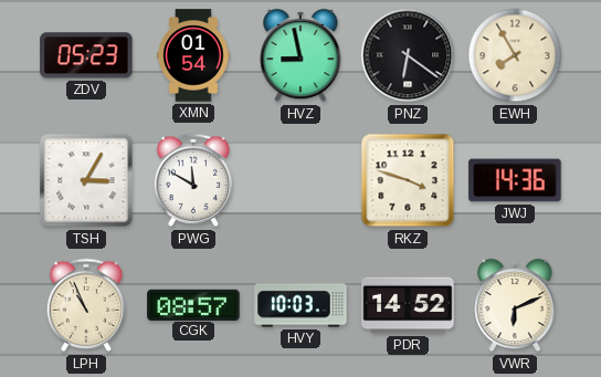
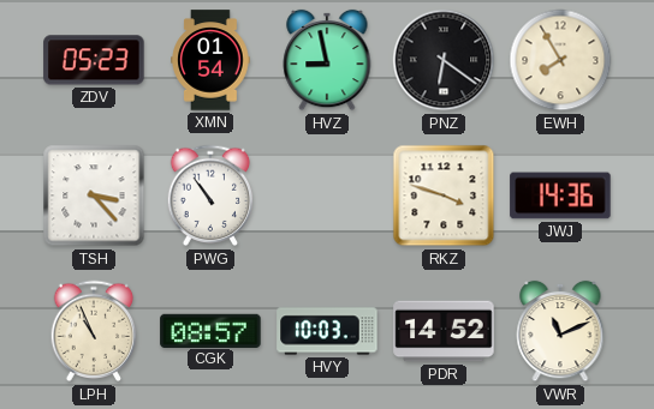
TSH: 3:05 -> 3:23 (94, 196)
PWG: 11:50 -> 10:54 (210, 196)
VWR: 6:11 -> 11:11 (560, 331)
